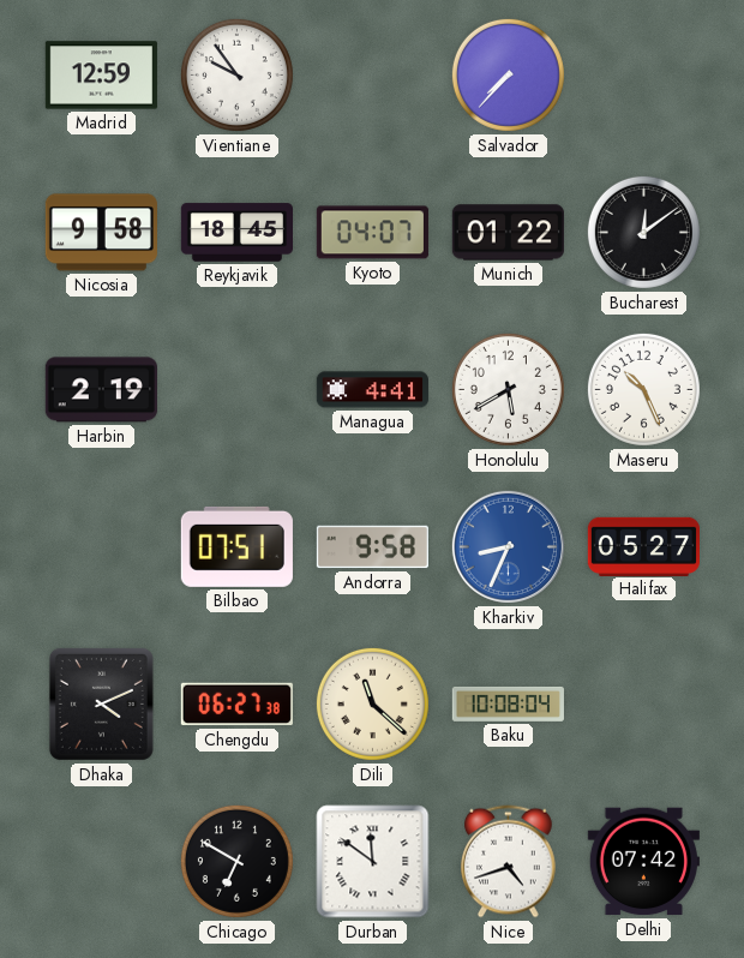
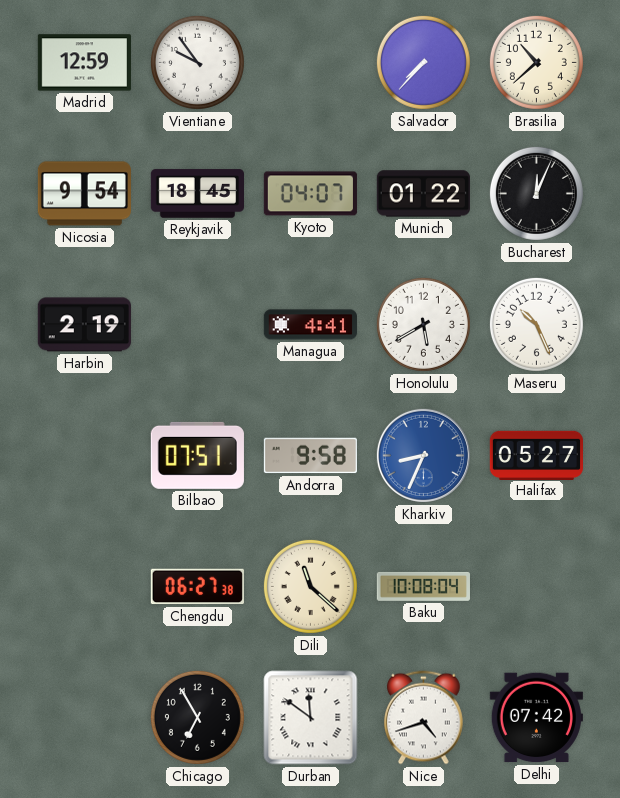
Brasilia: none -> 10:38 (536, 62)
Nicosia: 9:58 -> 9:54 (84, 194)
Bucharest: 12:09 -> 12:04 (536, 193)
Dhaka: 4:11 -> none (101, 703)
Chicago: 6:50 -> 6:55 (197, 717)
